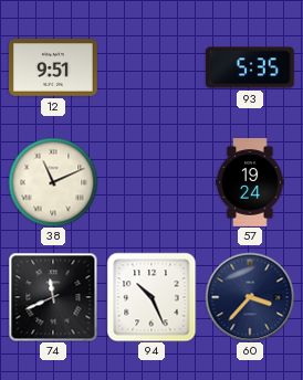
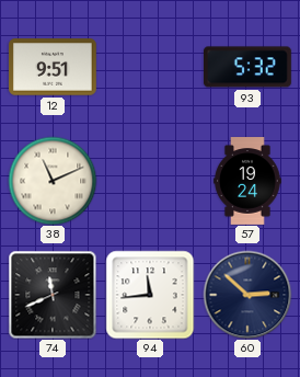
93: 5:35 -> 5:32 (249, 67)
94: 10:26 -> 11:44 (150, 295)
60: 3:37 -> 2:52 (247, 295)
